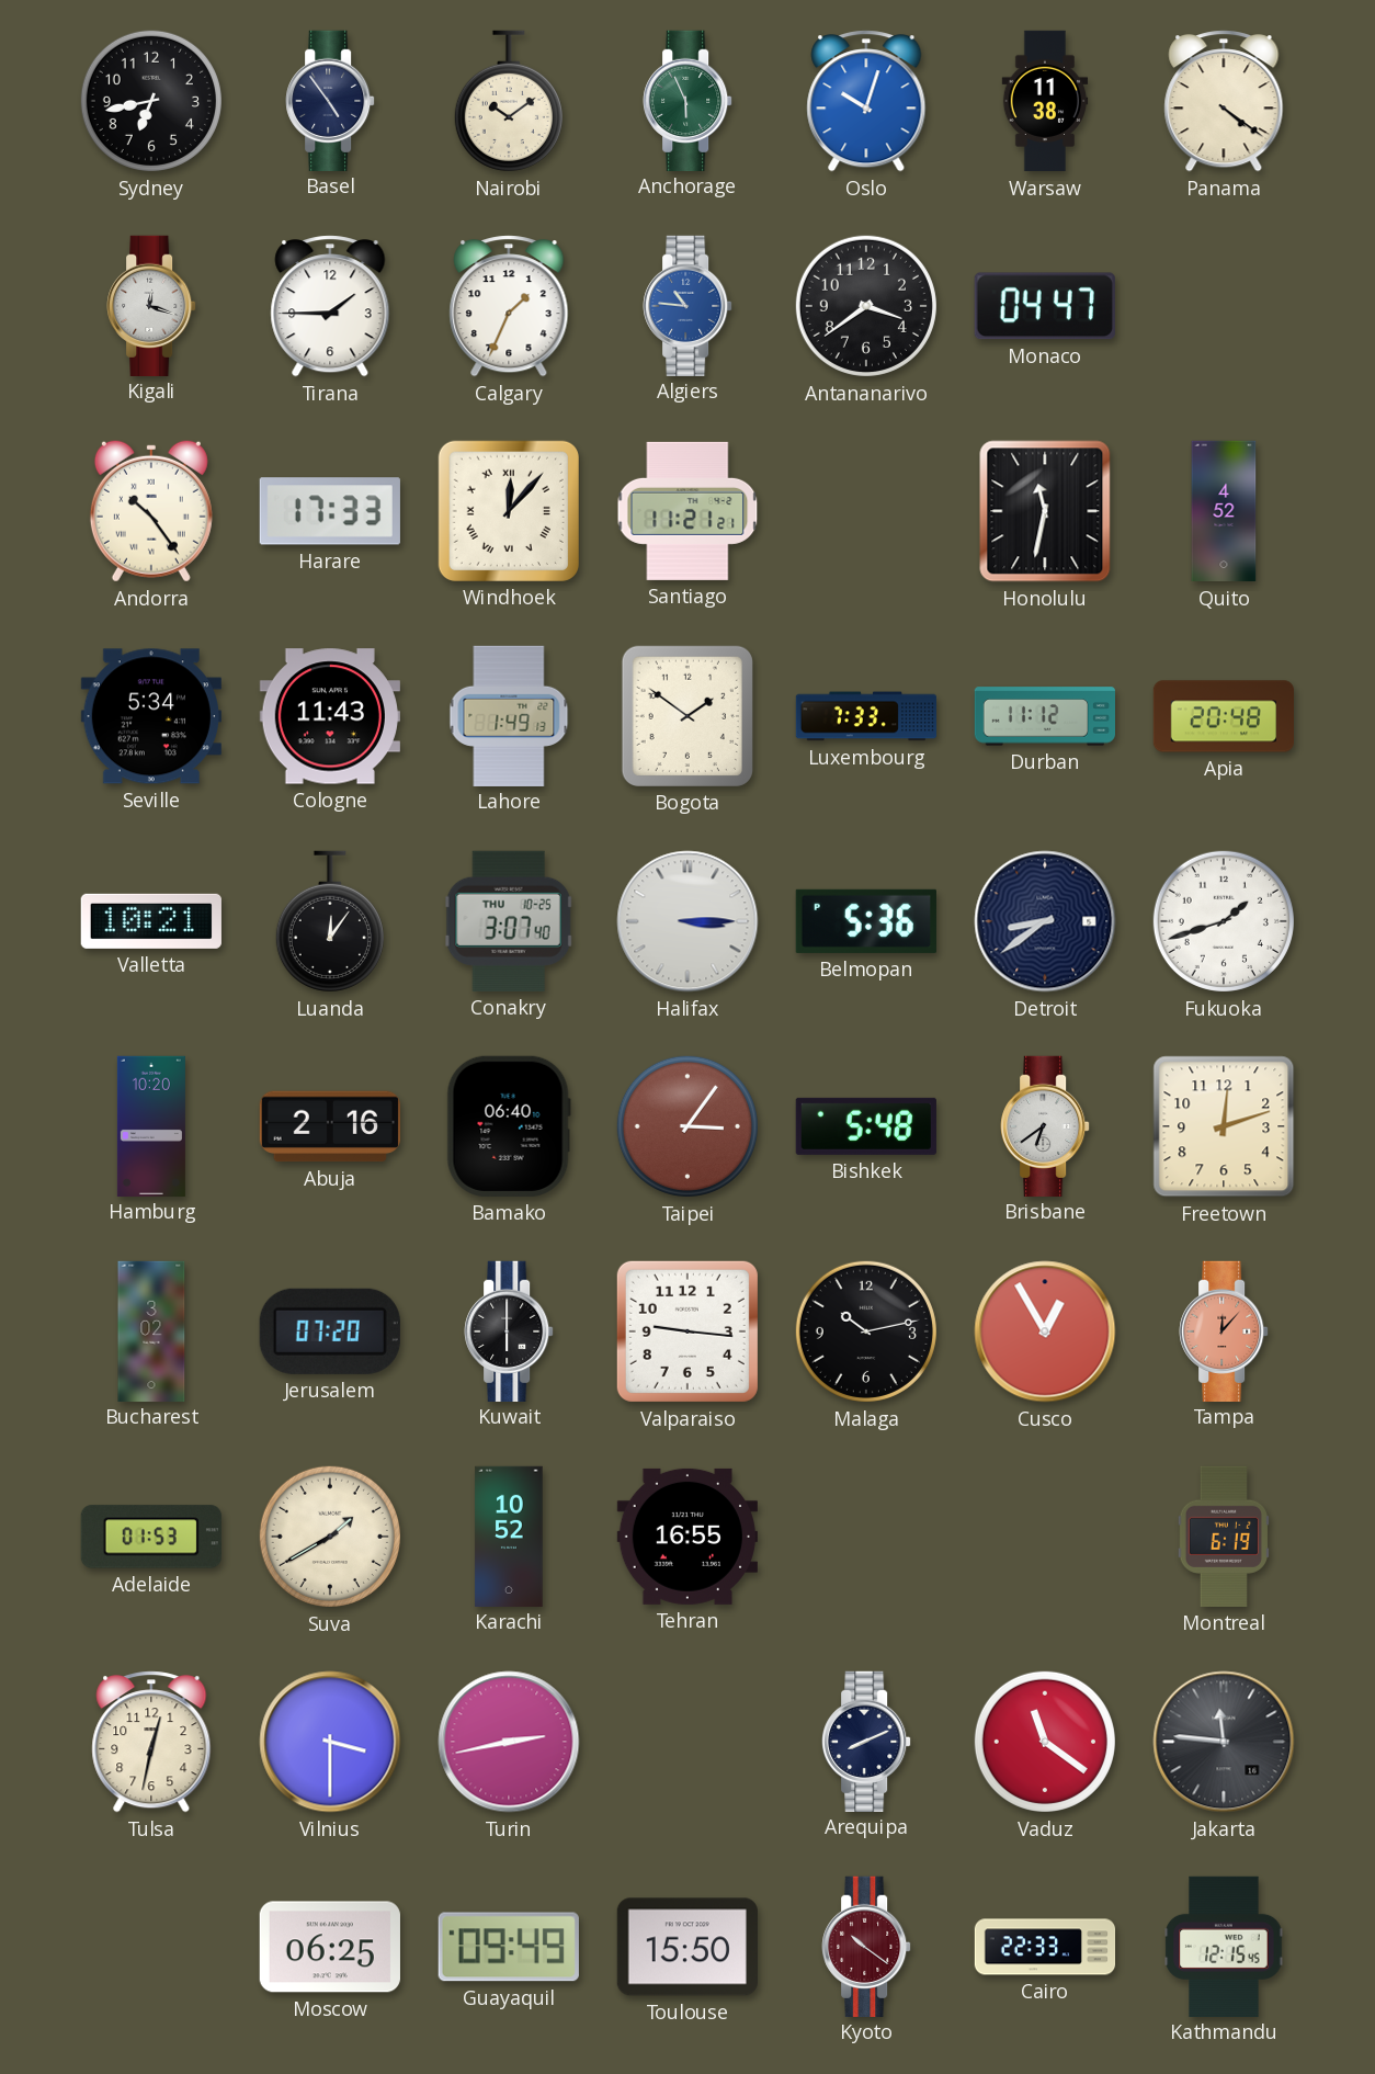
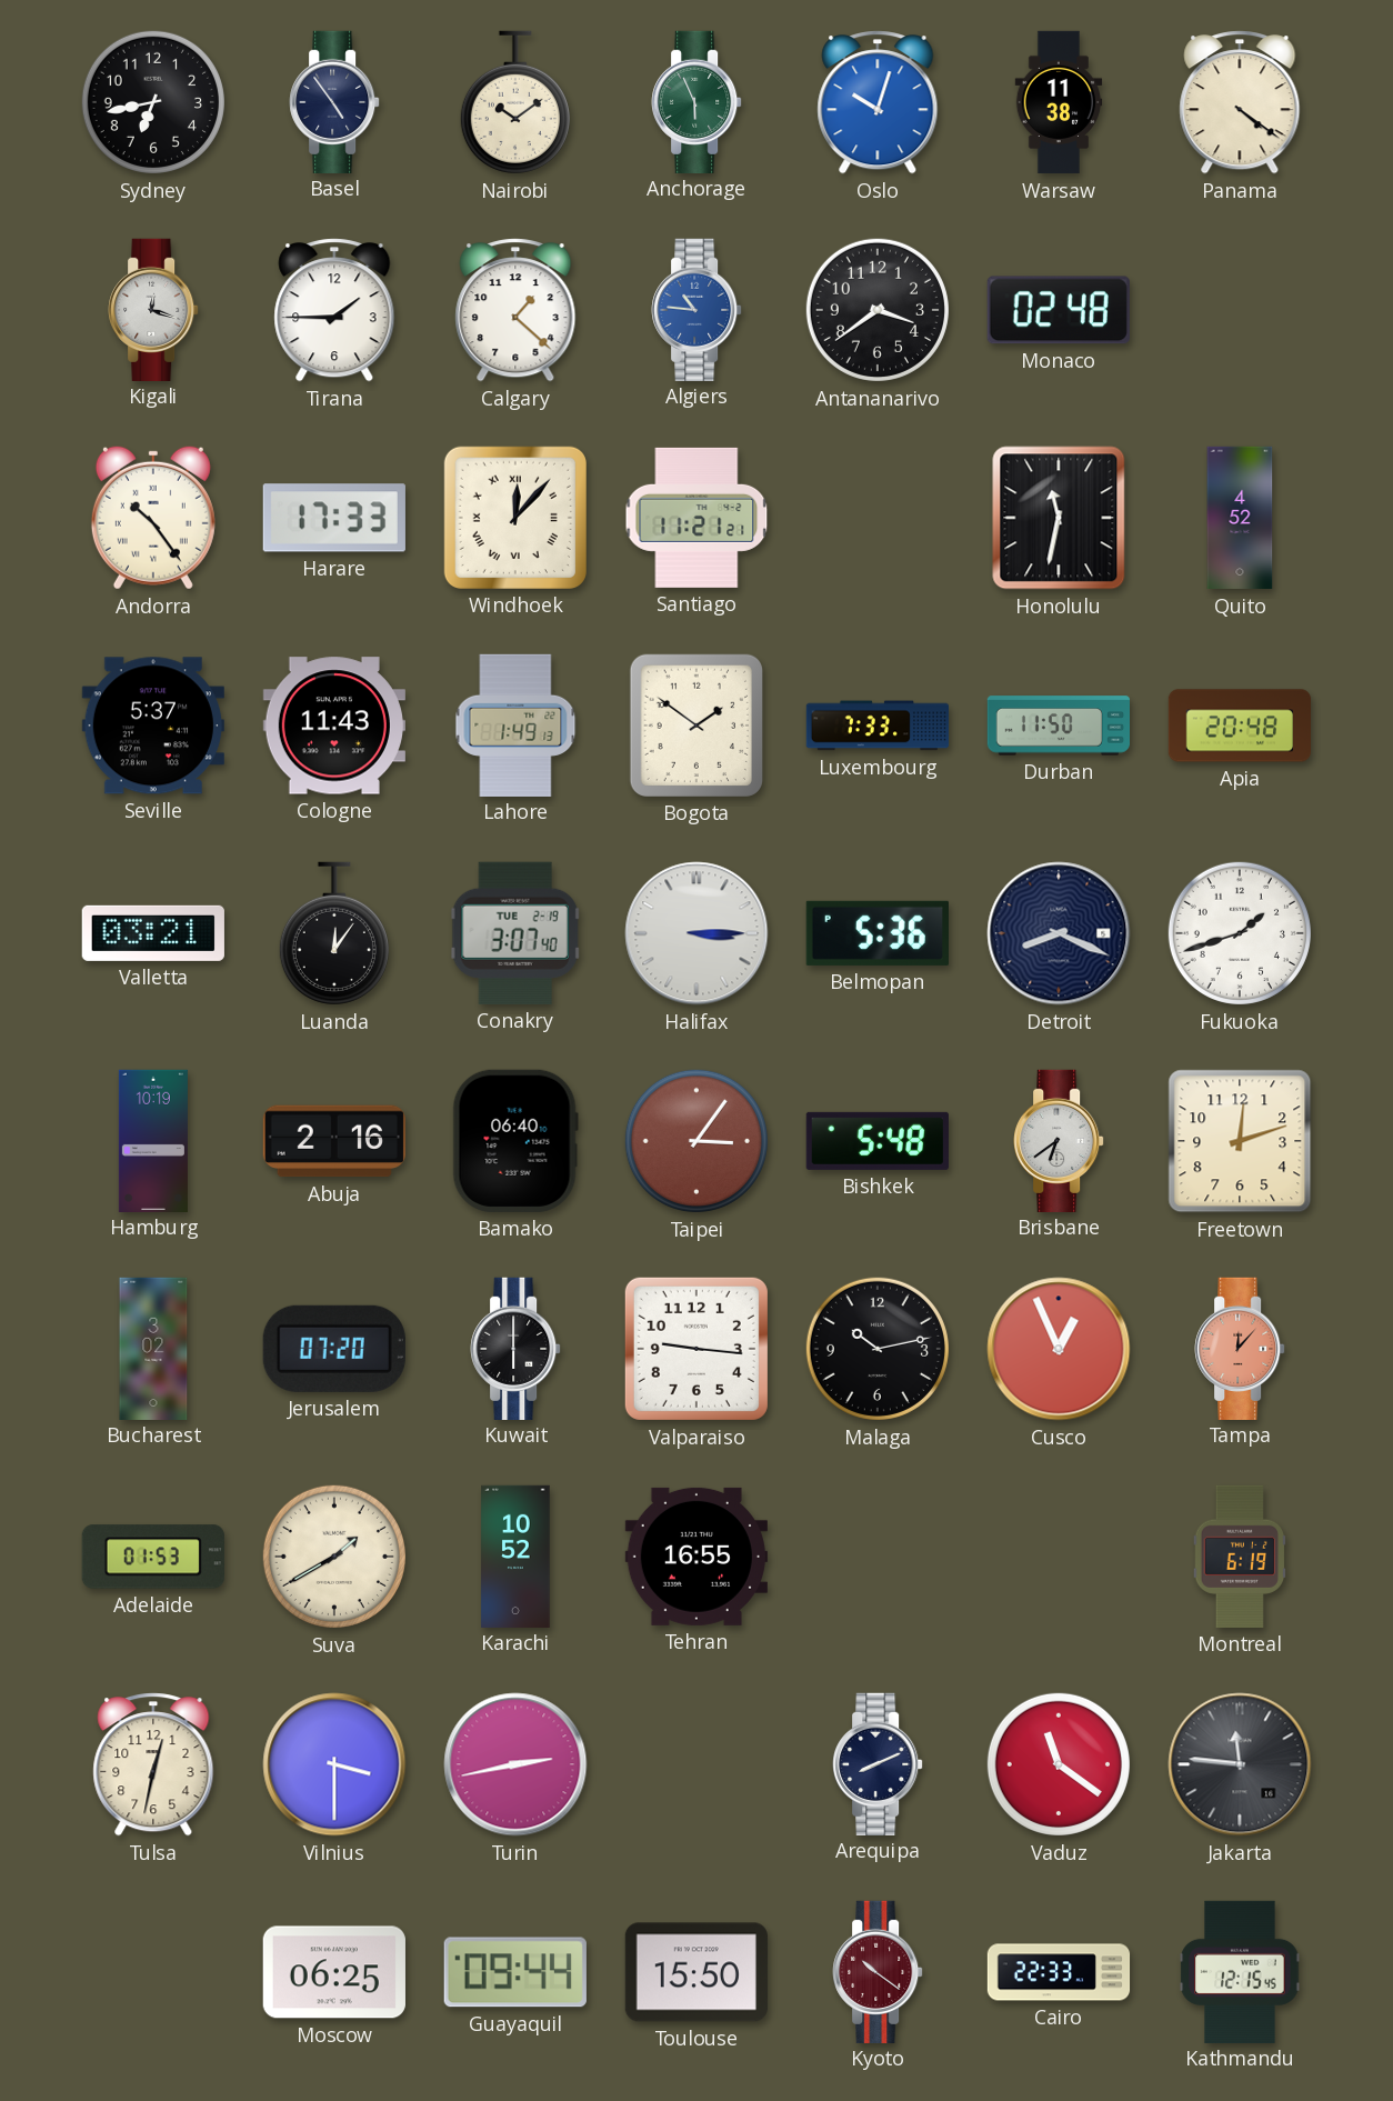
Calgary: 1:34 -> 1:22 (515, 310)
Monaco: 04:47 -> 02:48 (1059, 310)
Seville: 5:34 -> 5:37 (153, 726)
Durban: 11:12 -> 11:50 (1058, 726)
Valletta: 10:21 -> 03:21 (153, 933)
Conakry date: THU 10-25 -> TUE 2-19 (515, 933)
Detroit: 8:39 -> 8:19 (1059, 933)
Hamburg: 10:20 -> 10:19 (153, 1140)
Cusco: 12:55 -> 12:56 (1059, 1349)
Guayaquil: 09:49 -> 09:44 (515, 1972)
